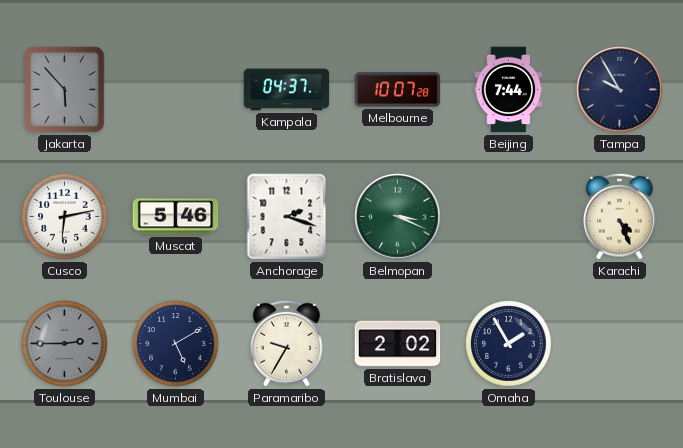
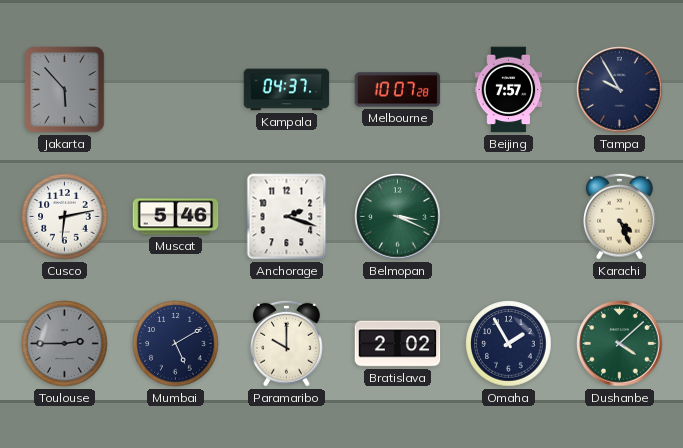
Beijing: 7:44 -> 7:57 (509, 90)
Paramaribo: 9:35 -> 10:00 (287, 343)
Dushanbe: none -> 4:08 (620, 344)
